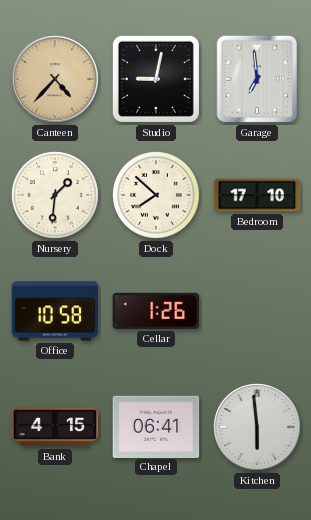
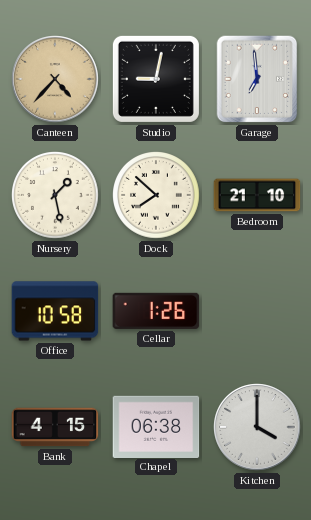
Nursery: 1:31 -> 1:28 (56, 196)
Bedroom: 17:10 -> 21:10 (257, 195)
Chapel: 06:41 -> 06:38 (156, 426)
Kitchen: 5:59 -> 4:00 (257, 427)
